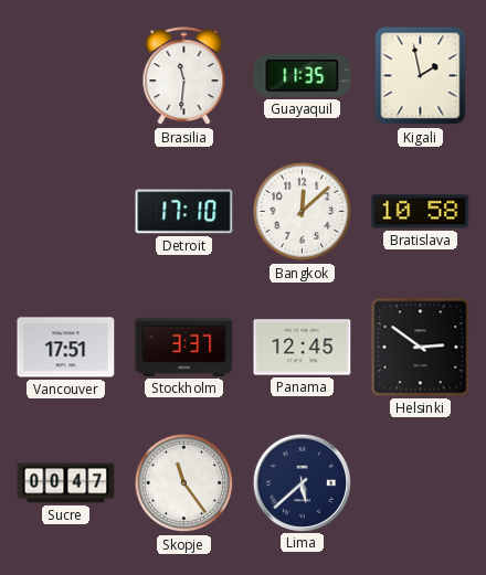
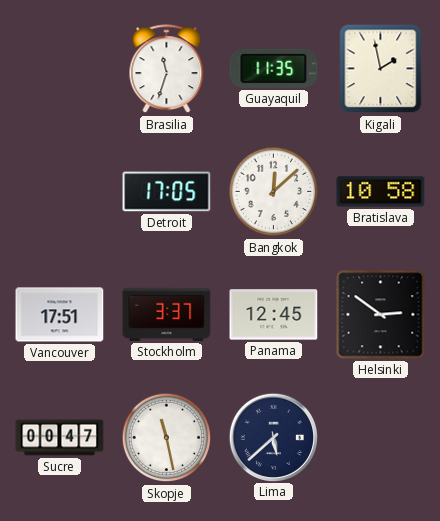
Brasilia: 11:31 -> 11:33 (167, 69)
Detroit: 17:10 -> 17:05 (167, 192)
Skopje: 11:24 -> 11:28 (167, 438)
